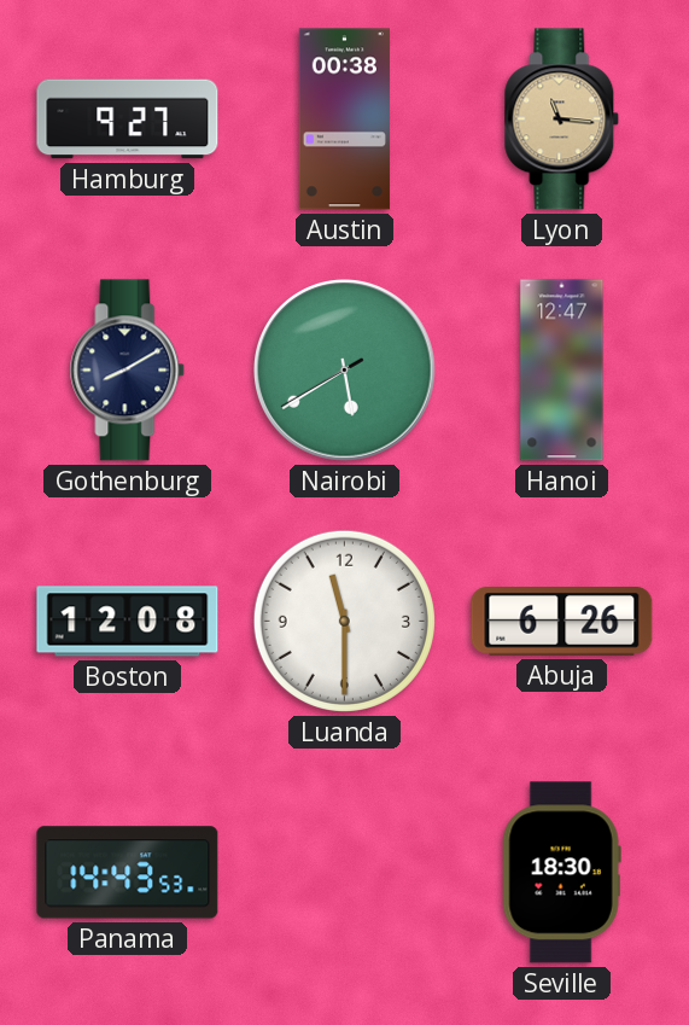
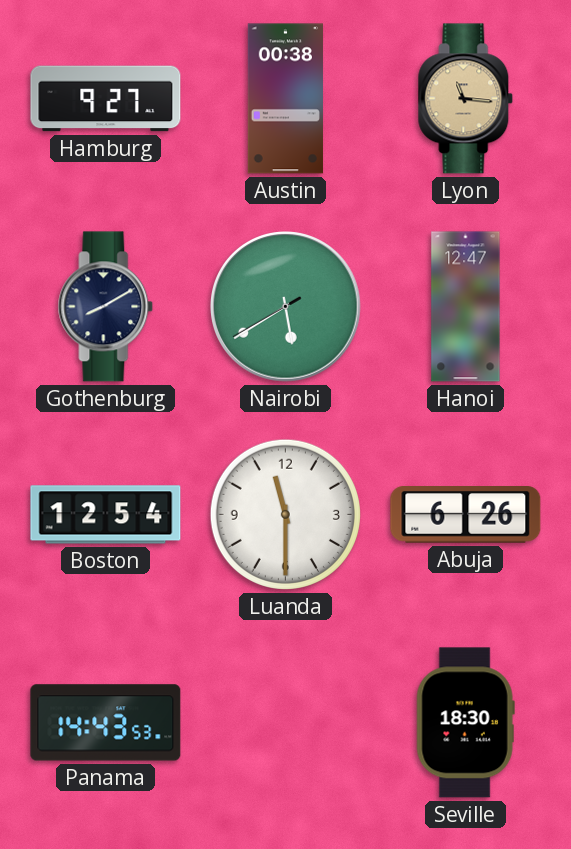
Boston: 12:08 -> 12:54 (106, 515)
